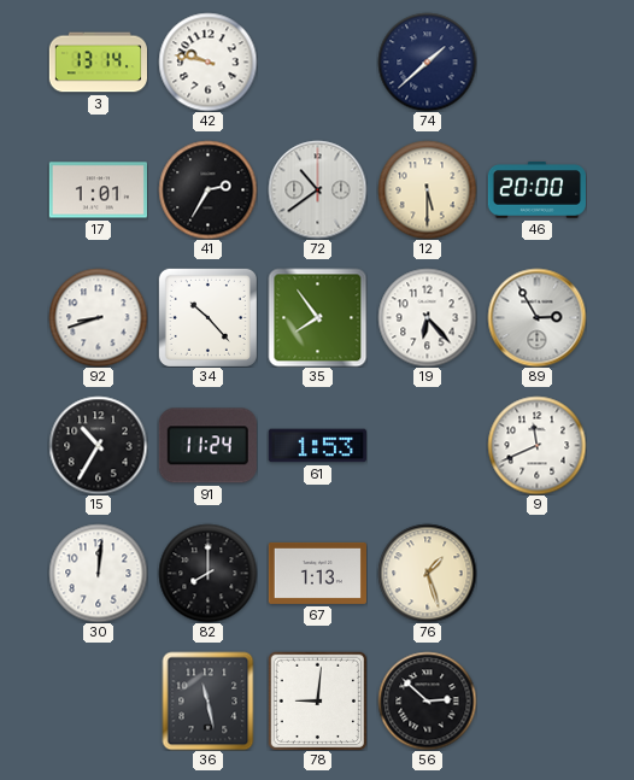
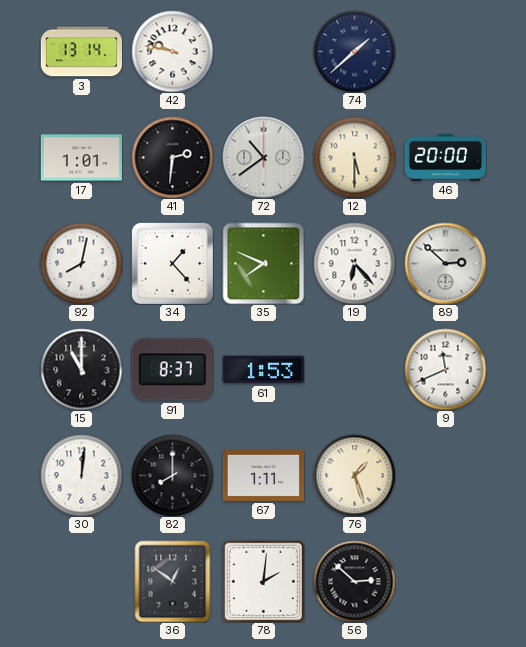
41: 2:35 -> 2:31 (172, 157)
92: 8:42 -> 8:02 (81, 263)
34: 10:23 -> 1:23 (172, 263)
35: 7:54 -> 7:49 (263, 263)
89: 2:55 -> 2:52 (445, 263)
15: 10:35 -> 11:00 (81, 369)
91: 11:24 -> 8:37 (172, 370)
67: 1:13 -> 1:11 (263, 475)
36: 11:28 -> 12:51 (173, 581)
78: 9:01 -> 2:01 (263, 581)
